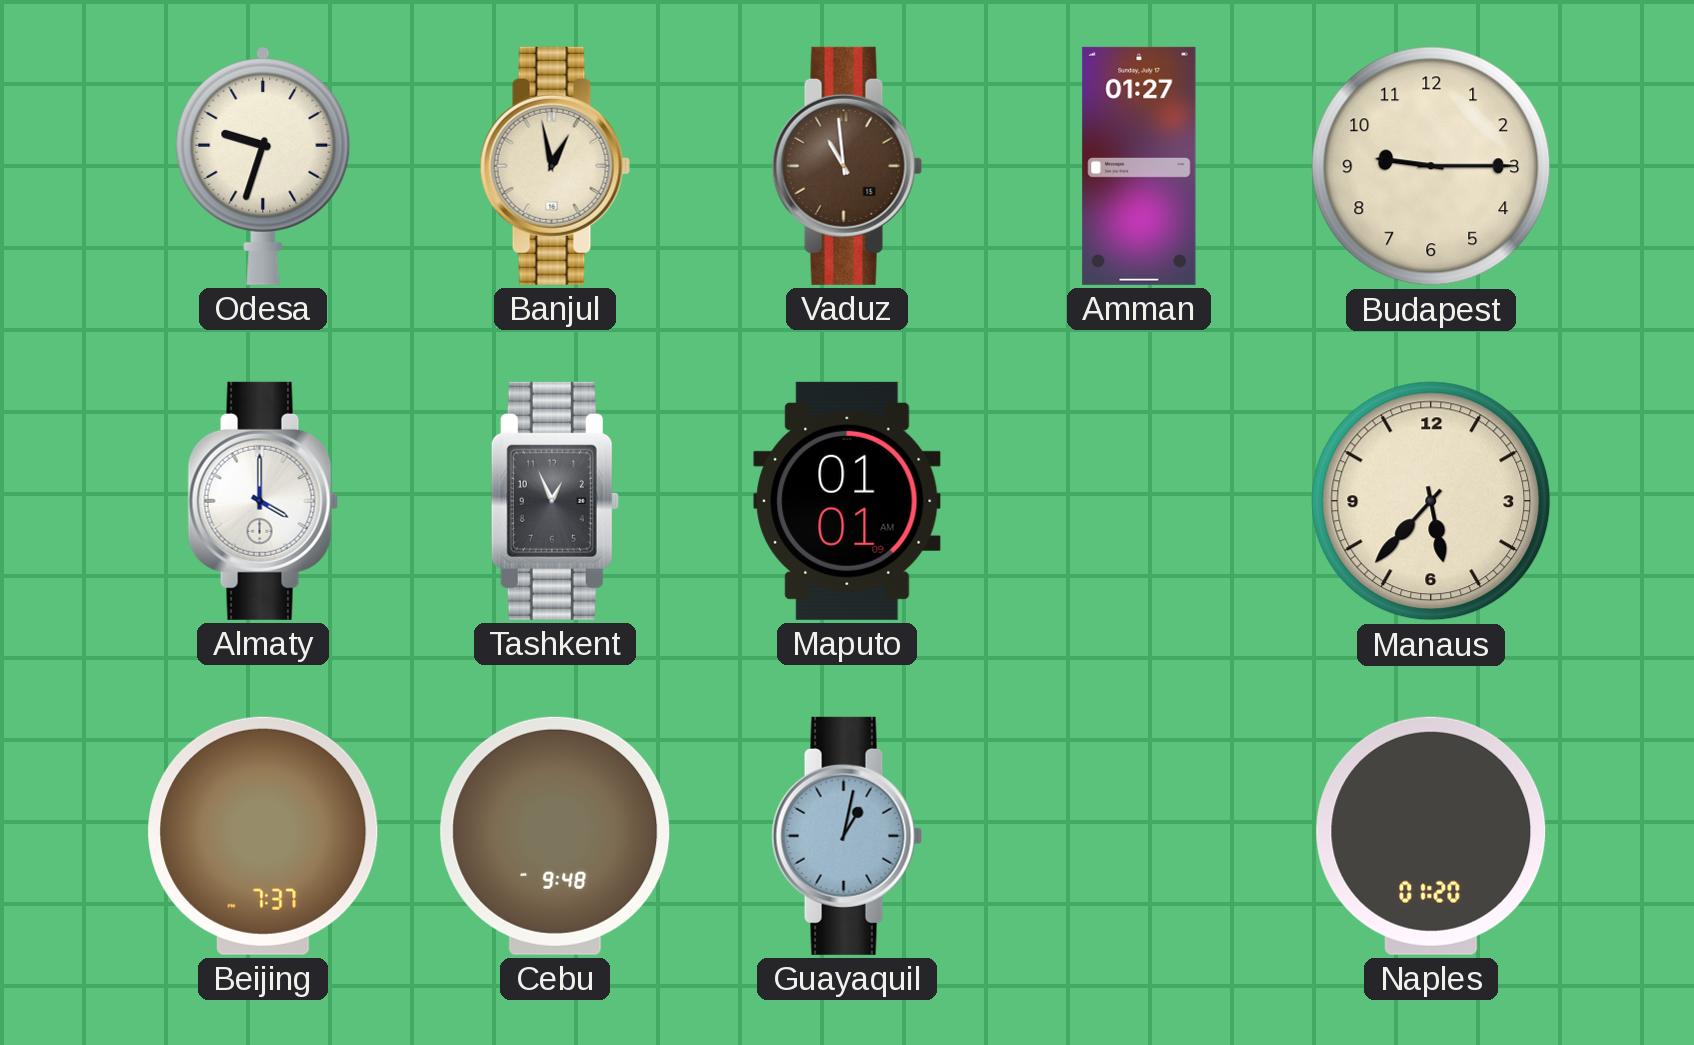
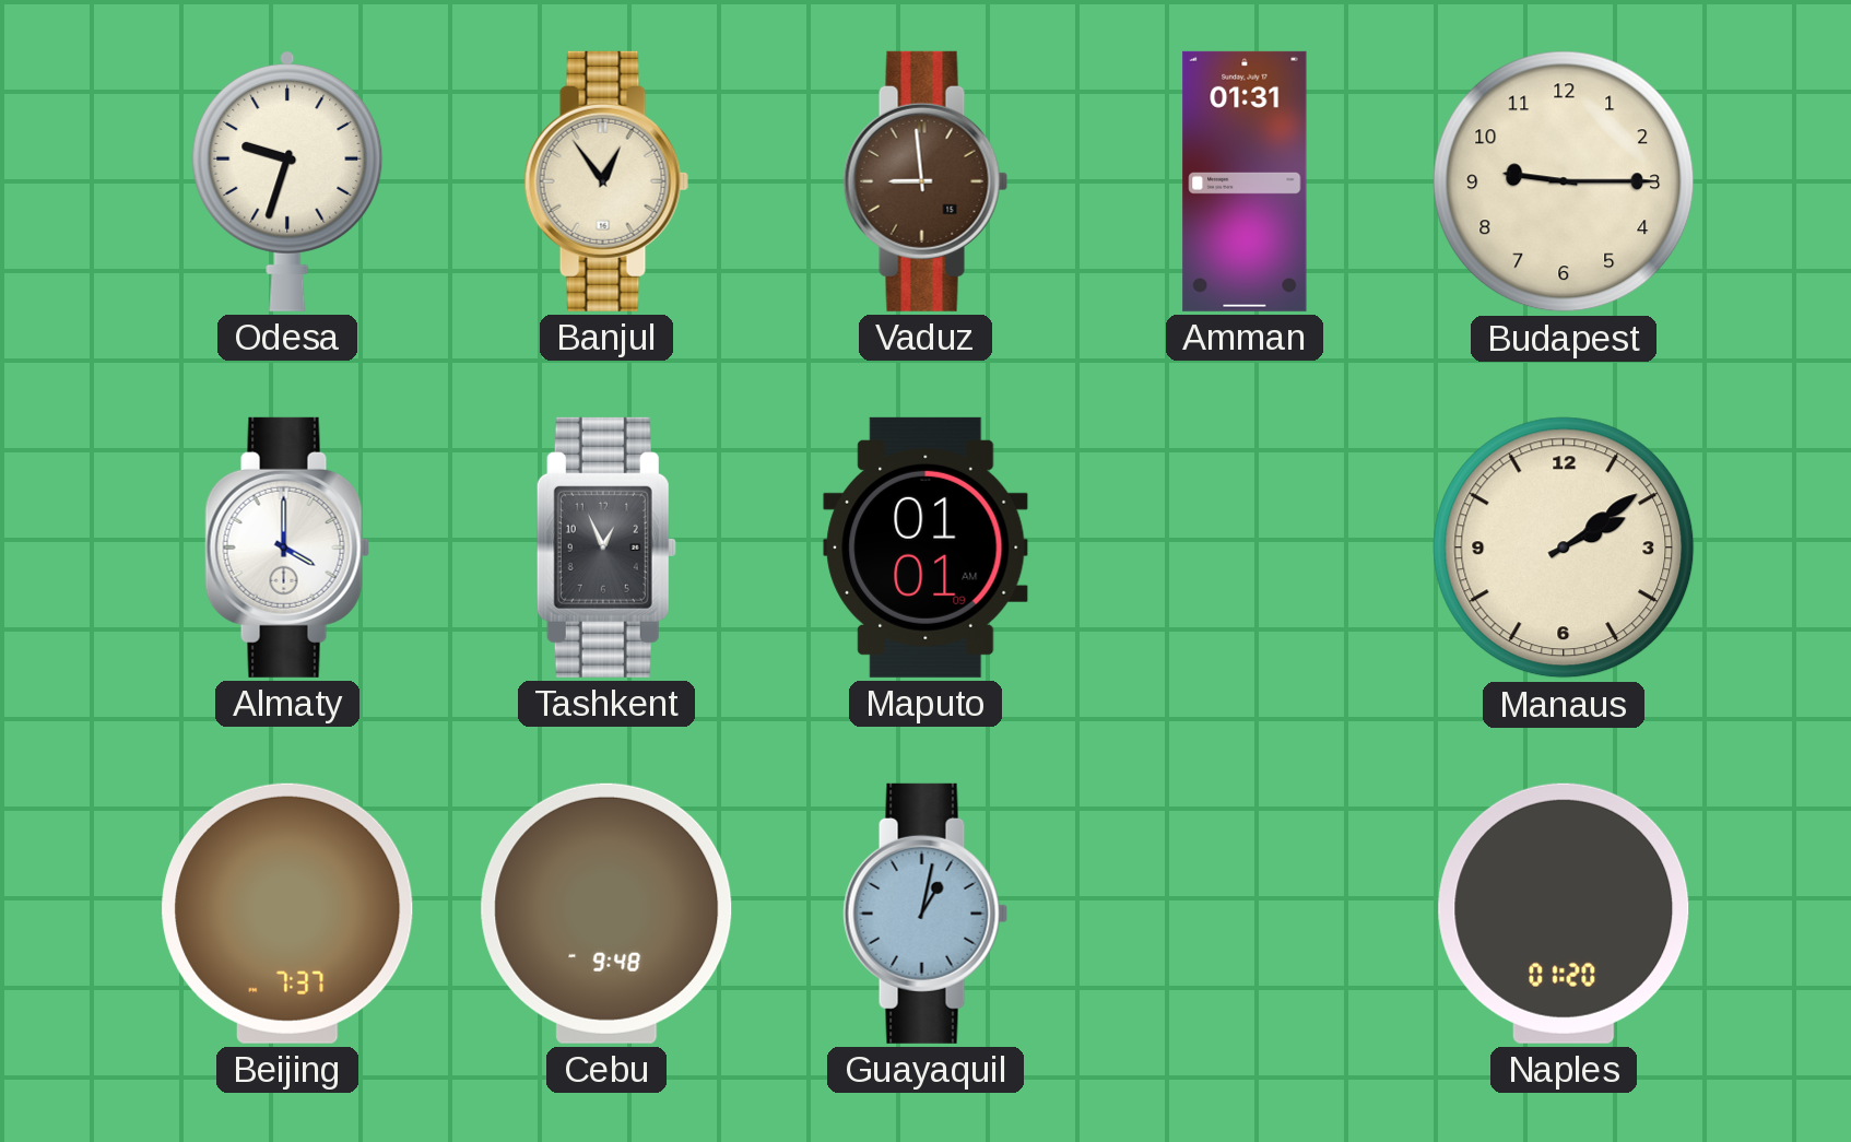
Banjul: 12:58 -> 12:54 (606, 181)
Vaduz: 10:59 -> 8:59 (925, 181)
Amman: 01:27 -> 01:31 (1245, 181)
Manaus: 5:37 -> 2:09 (1564, 548)
